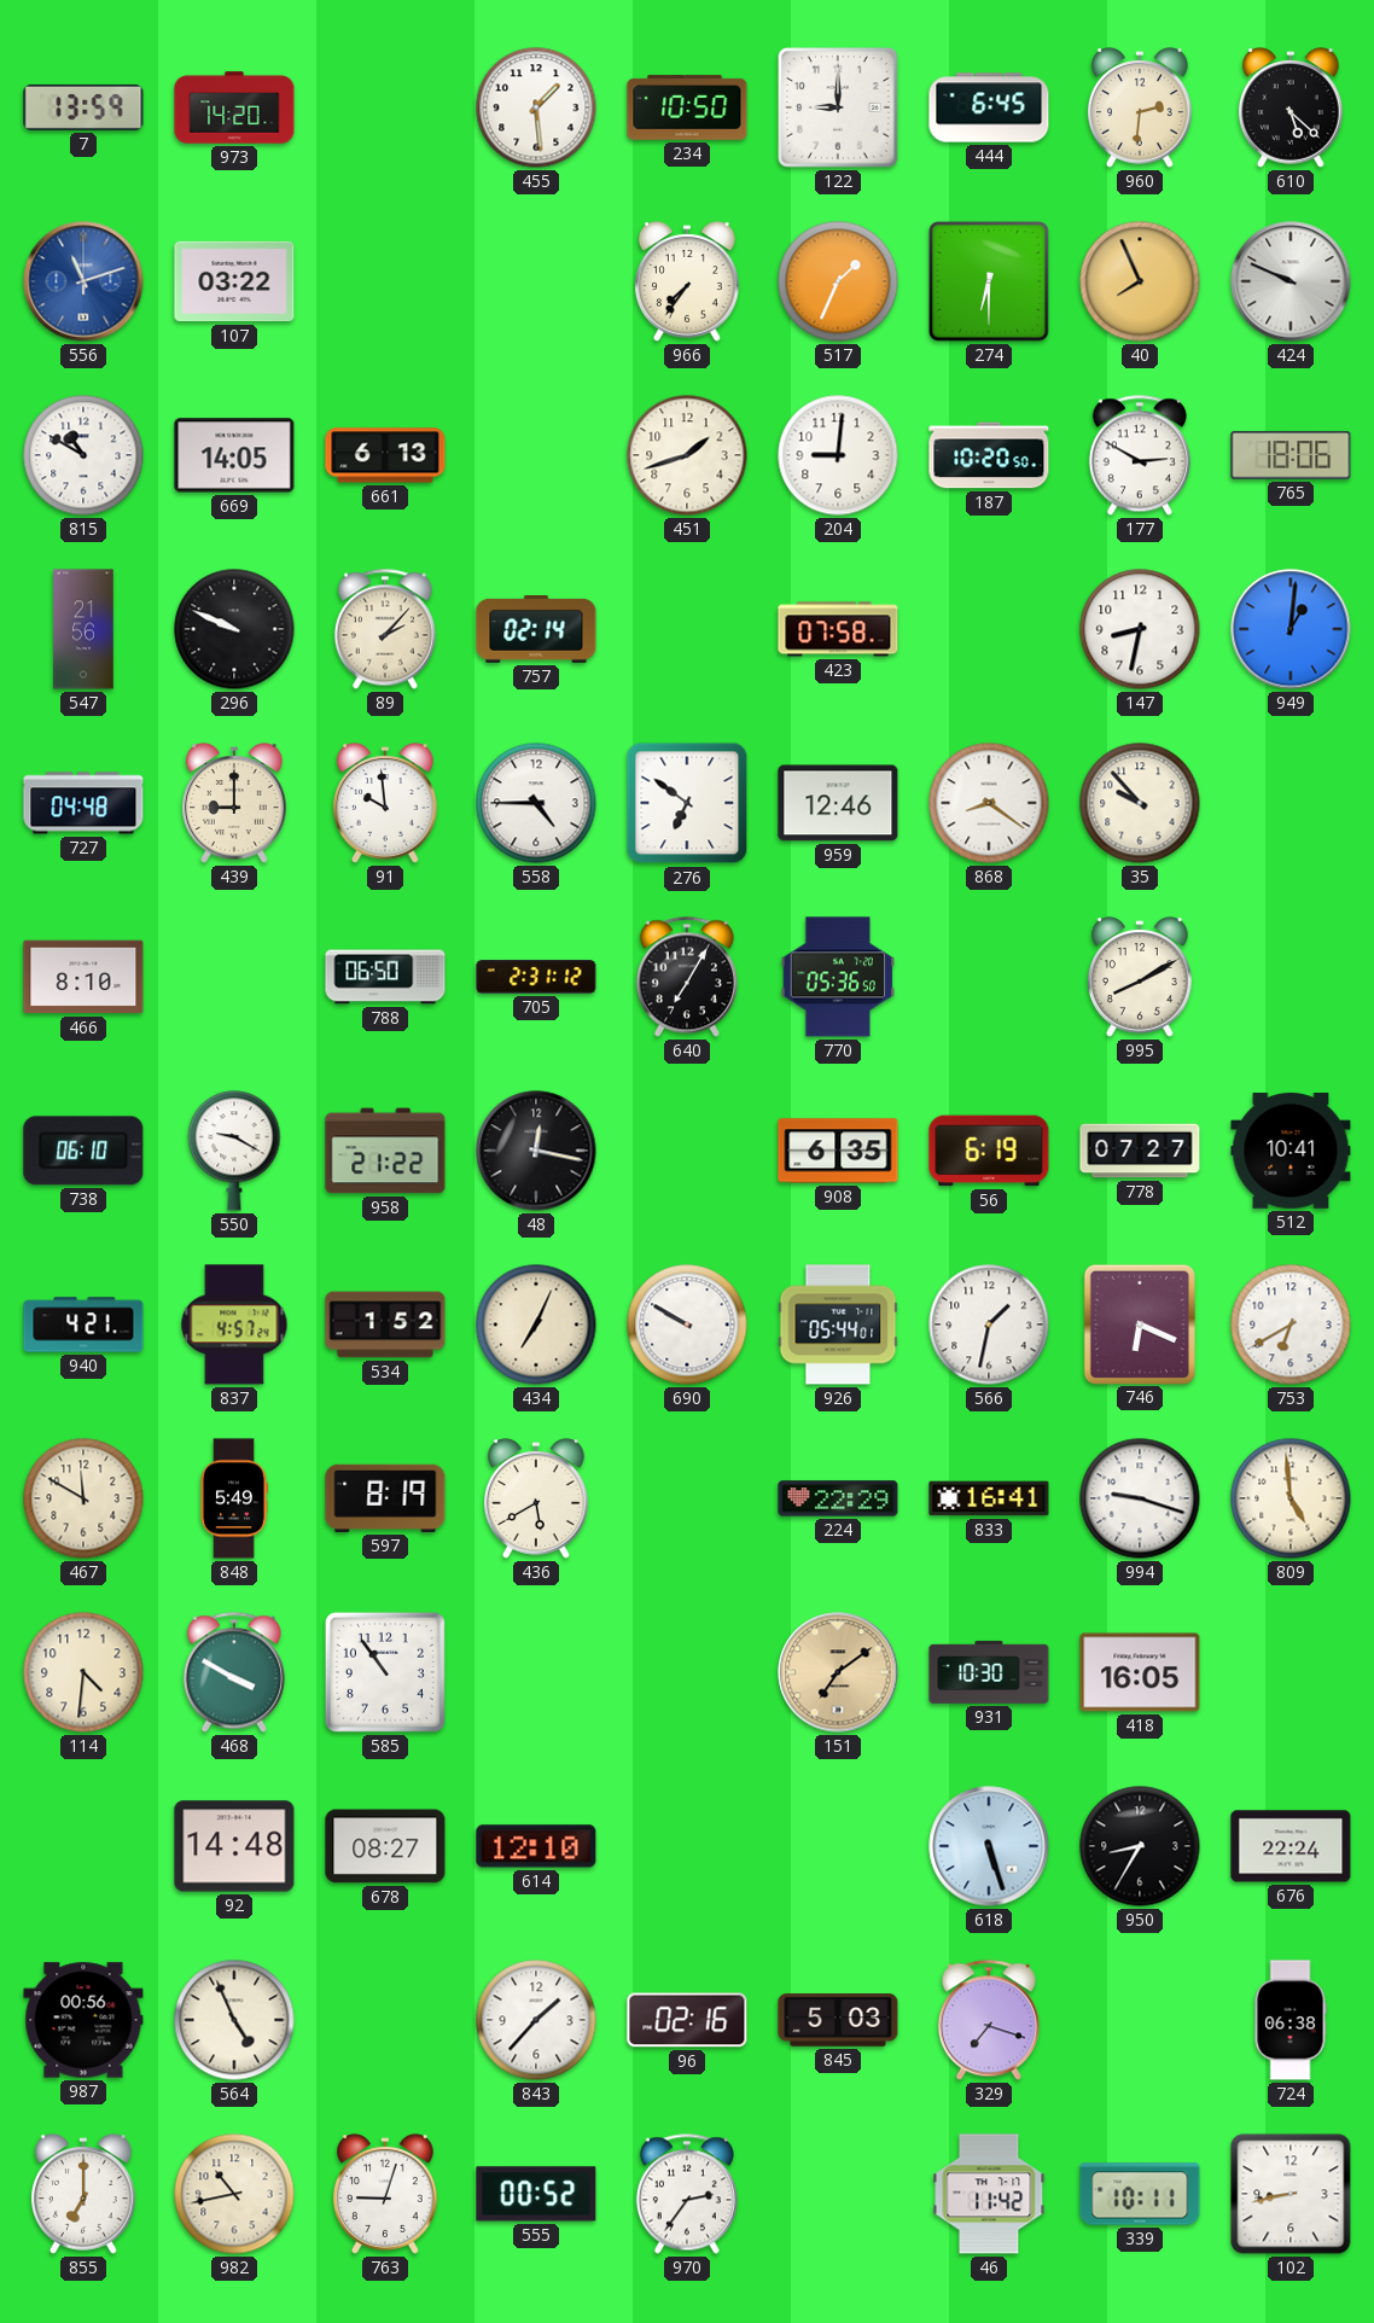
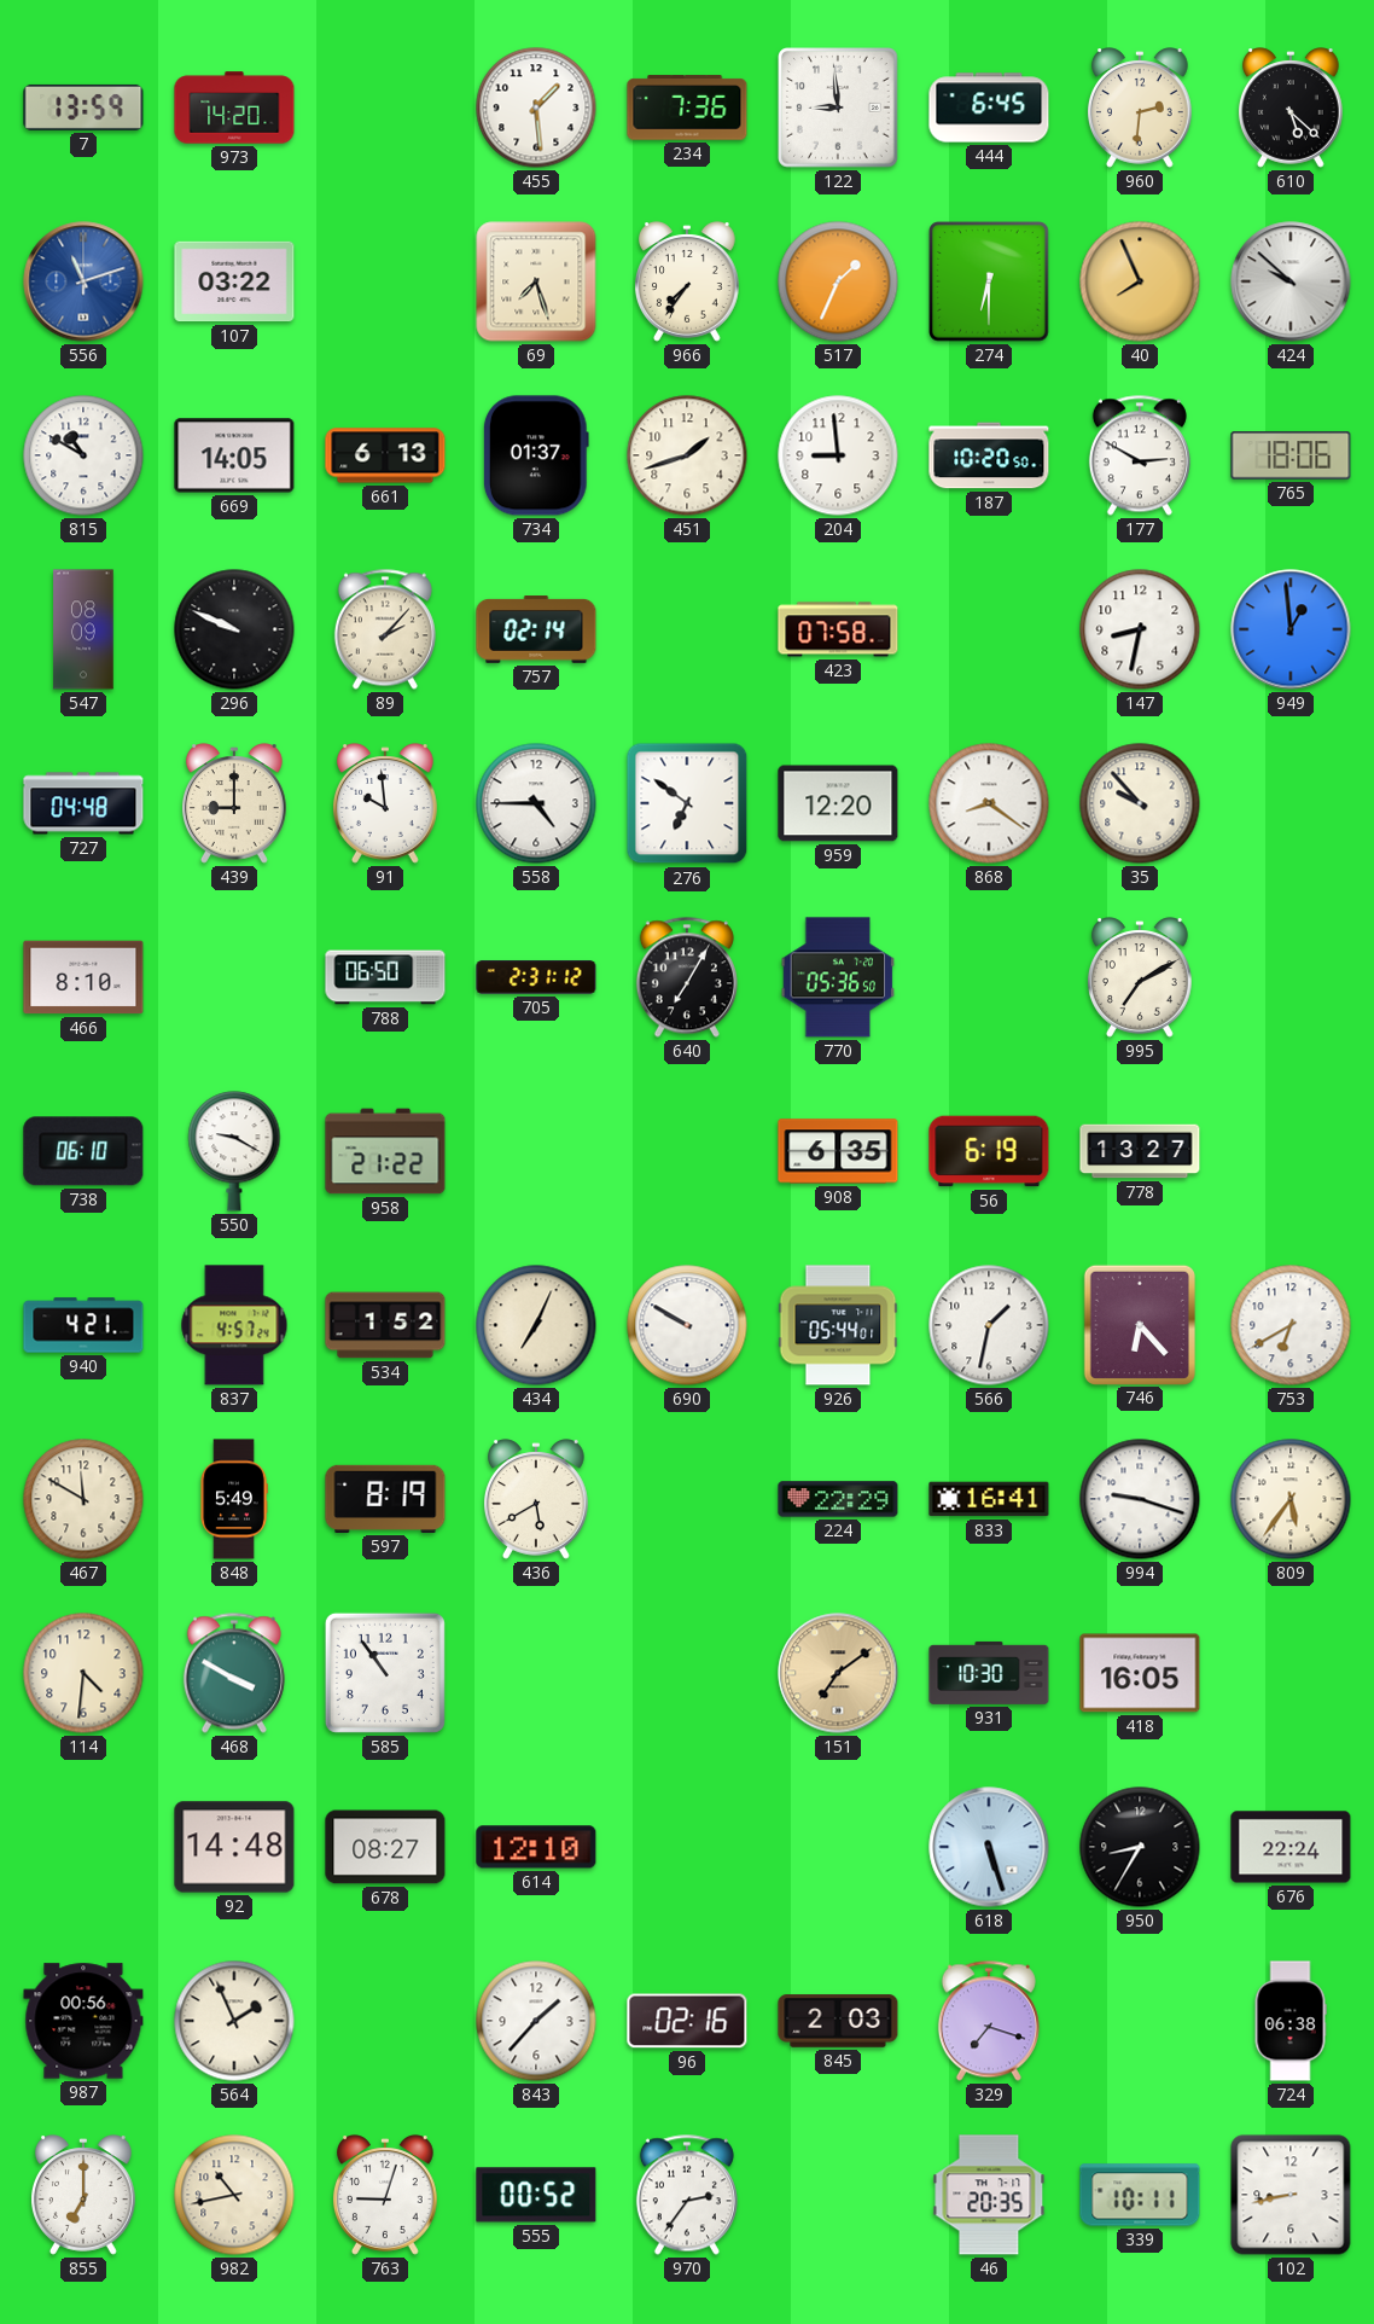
234: 10:50 -> 7:36 (687, 108)
122: 9:00 -> 8:59 (838, 108)
69: none -> 7:27 (536, 281)
424: 9:49 -> 9:52 (1291, 281)
734: none -> 01:37 (536, 455)
204: 9:01 -> 8:59 (838, 455)
547: 21:56 -> 08:09 (83, 629)
949: 1:01 -> 12:59 (1291, 629)
959: 12:46 -> 12:20 (838, 803)
995: 8:10 -> 7:10 (1140, 977)
48: 12:17 -> none (536, 1151)
778: 07:27 -> 13:27 (1140, 1151)
512: 10:41 -> none (1291, 1151)
746: 6:19 -> 6:23 (1140, 1324)
809: 4:59 -> 5:36 (1291, 1499)
564: 4:56 -> 1:56 (234, 2021)
845: 5:03 -> 2:03 (838, 2021)
46: 11:42 -> 20:35 (989, 2195)
